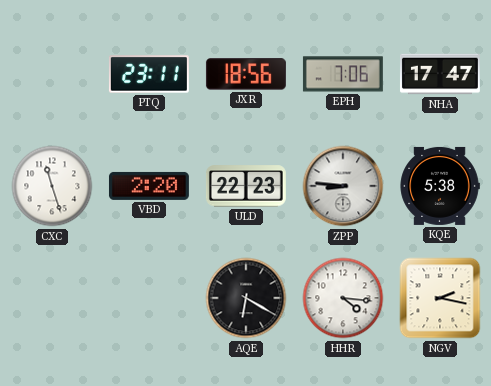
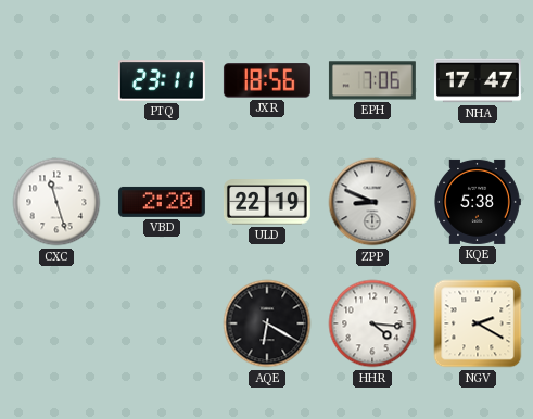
ULD: 22:23 -> 22:19 (267, 202)
ZPP: 8:46 -> 8:49 (372, 202)
NGV: 2:17 -> 2:20 (478, 323)
